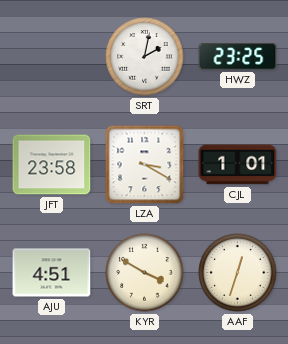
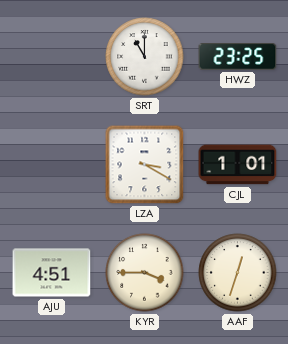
SRT: 2:02 -> 11:00 (145, 57)
JFT: 23:58 -> none (52, 165)
KYR: 3:50 -> 3:45 (145, 273)
